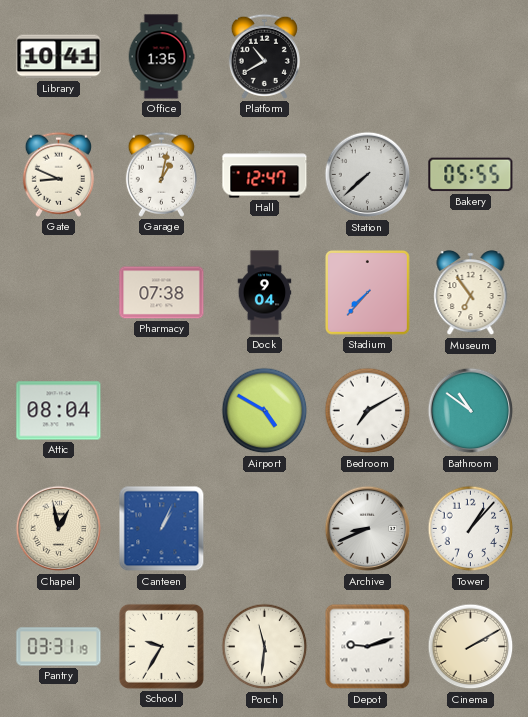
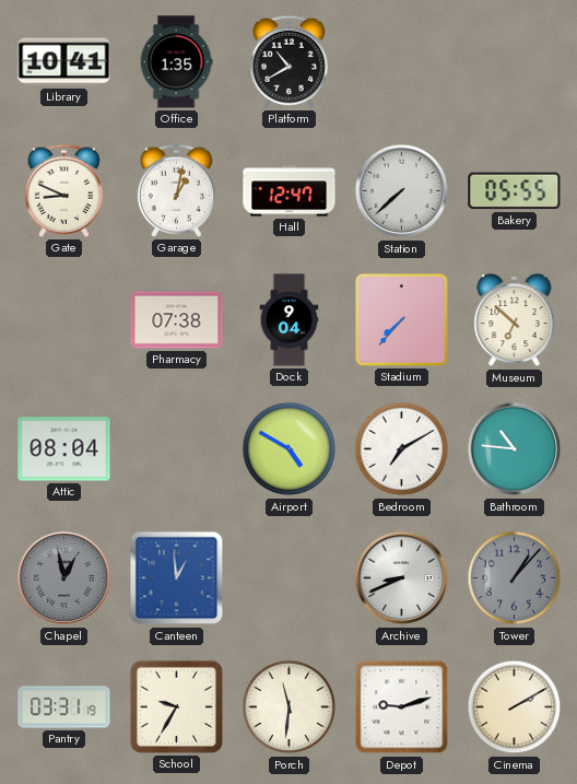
Museum: 6:54 -> 6:52 (515, 320)
Bathroom: 10:51 -> 10:46 (515, 449)
Chapel dial: cream -> grey (64, 578)
Canteen: 1:04 -> 12:59 (177, 578)
Tower dial: white -> grey (515, 578)
